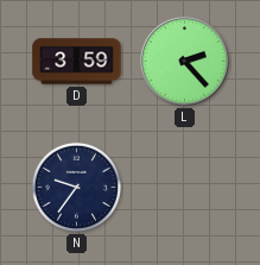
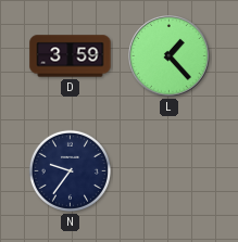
L: 2:23 -> 1:23 (170, 56)
